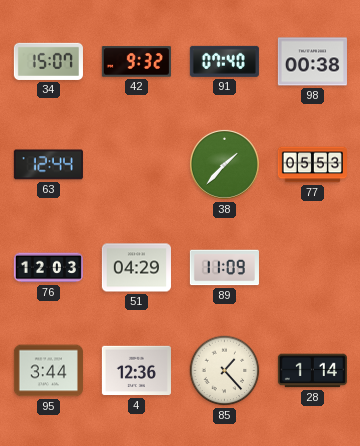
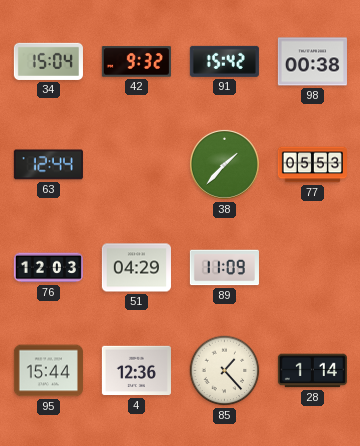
34: 15:07 -> 15:04 (48, 61)
91: 07:40 -> 15:42 (224, 61)
95: 3:44 -> 15:44 (48, 371)
